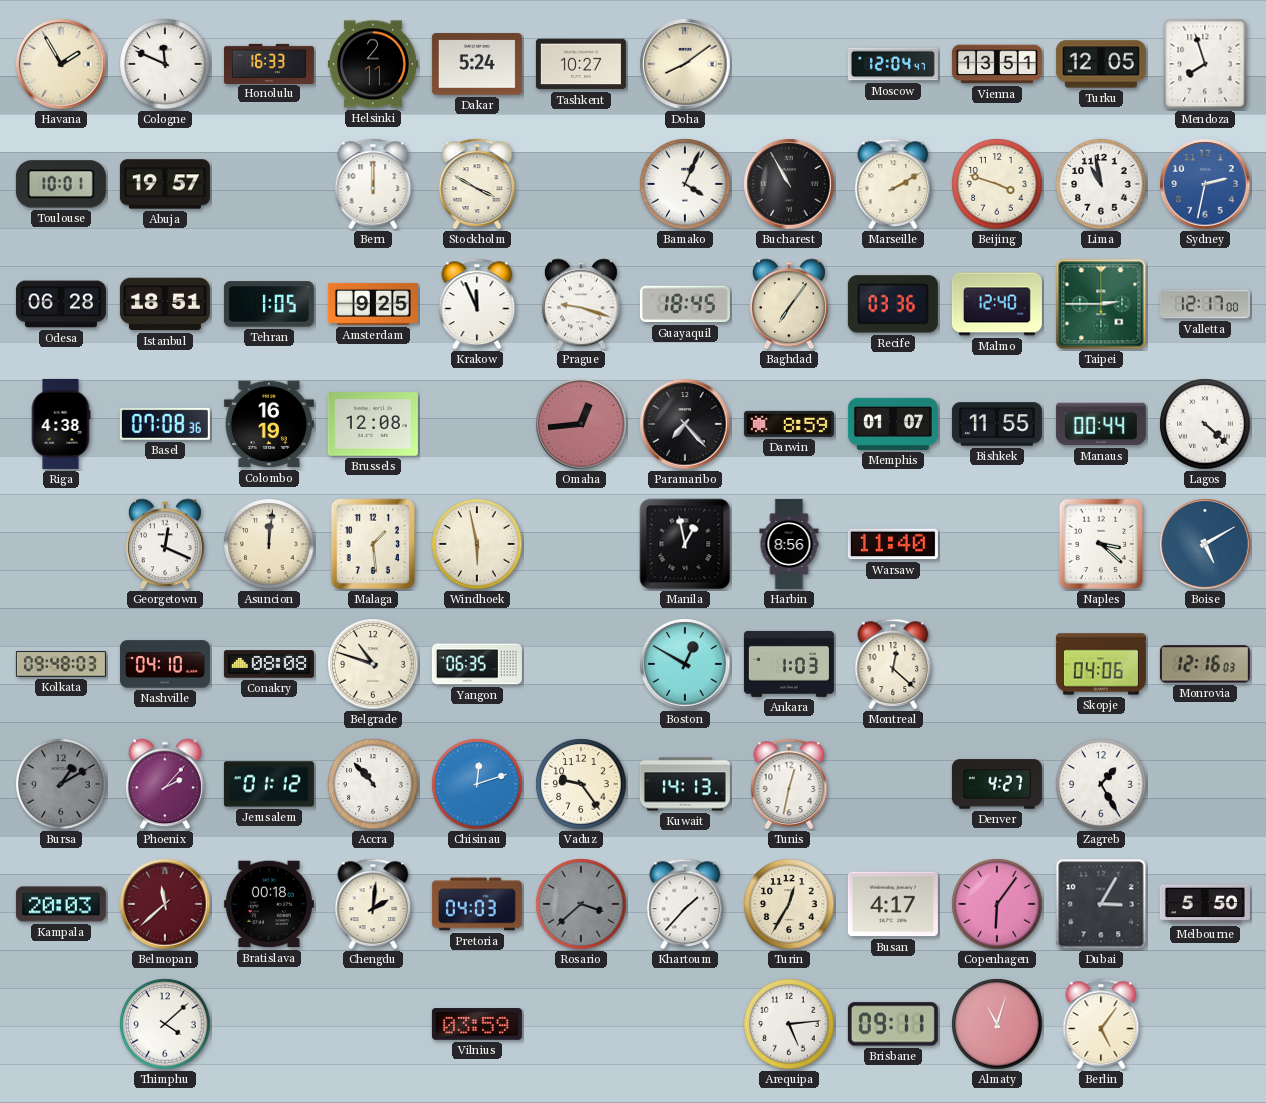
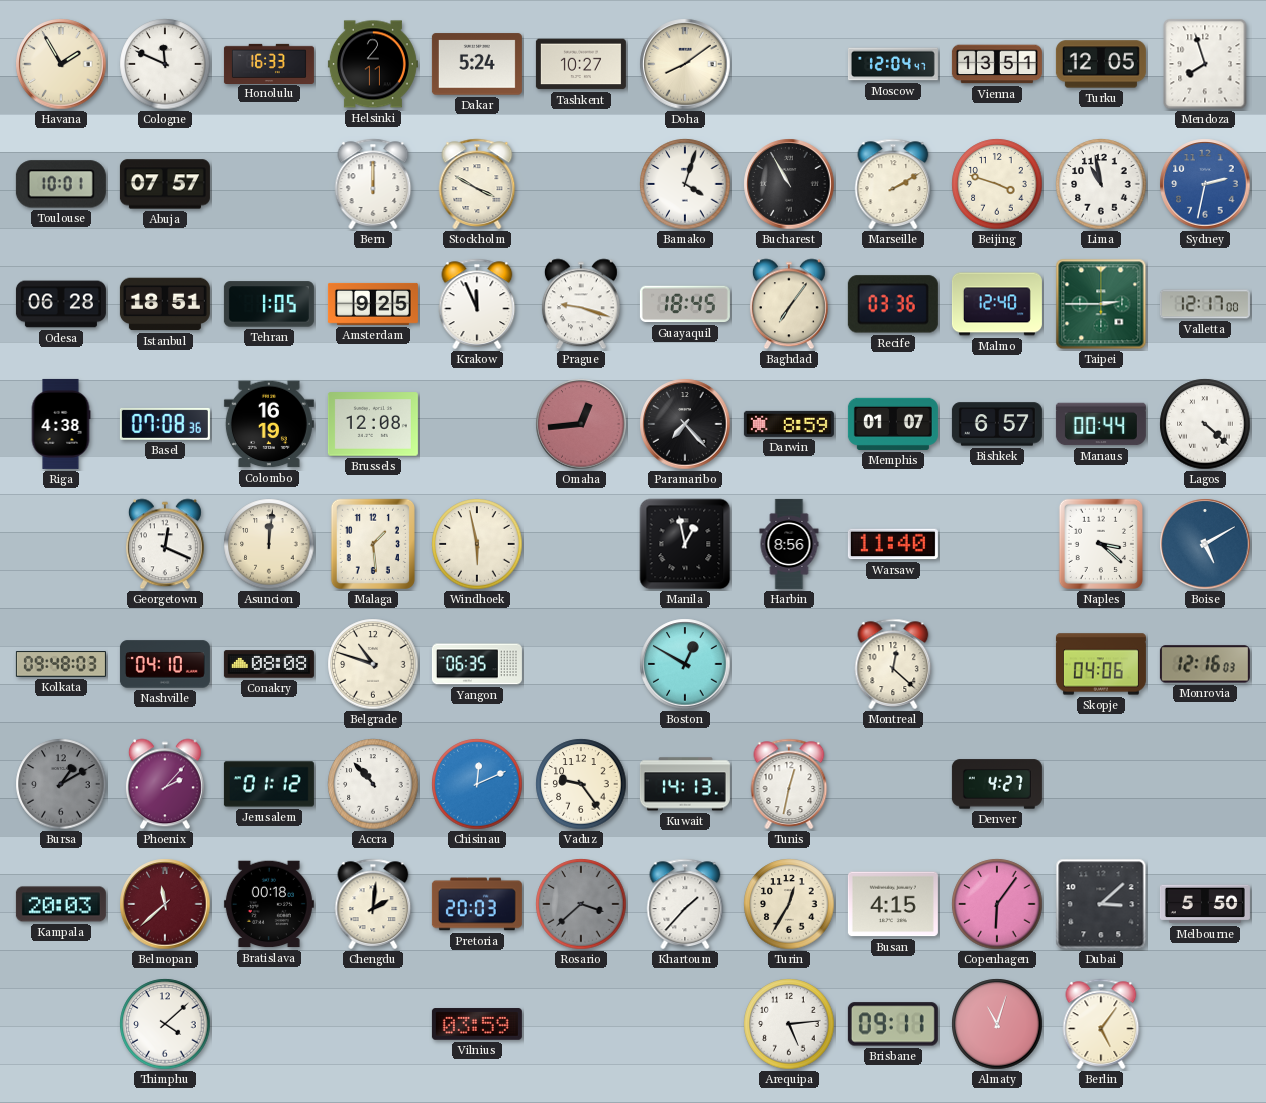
Abuja: 19:57 -> 07:57 (165, 184)
Bamako: 4:04 -> 4:03 (685, 184)
Bishkek: 11:55 -> 6:57 (997, 424)
Ankara: 1:03 -> none (789, 664)
Chisinau: 12:12 -> 12:11 (477, 784)
Zagreb: 1:25 -> none (1101, 784)
Pretoria: 04:03 -> 20:03 (477, 904)
Busan: 4:17 -> 4:15 (893, 904)
Dubai: 3:05 -> 3:08 (1101, 904)
